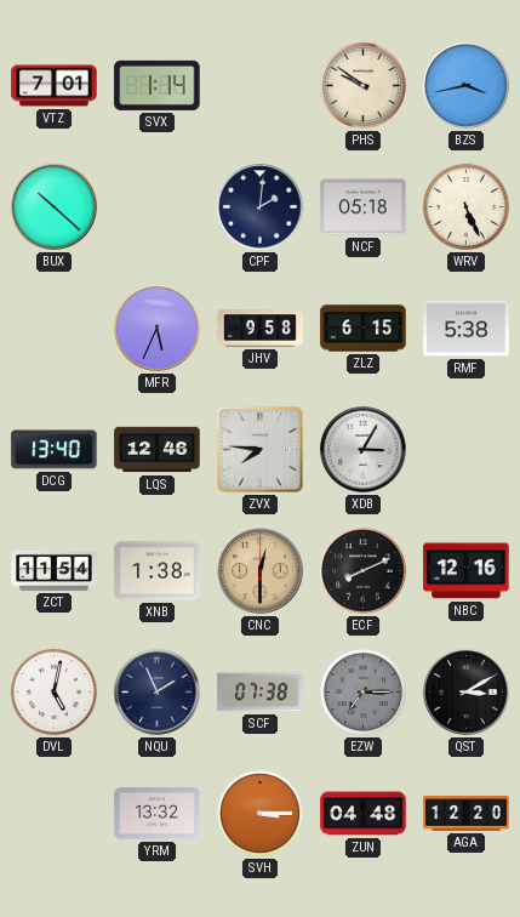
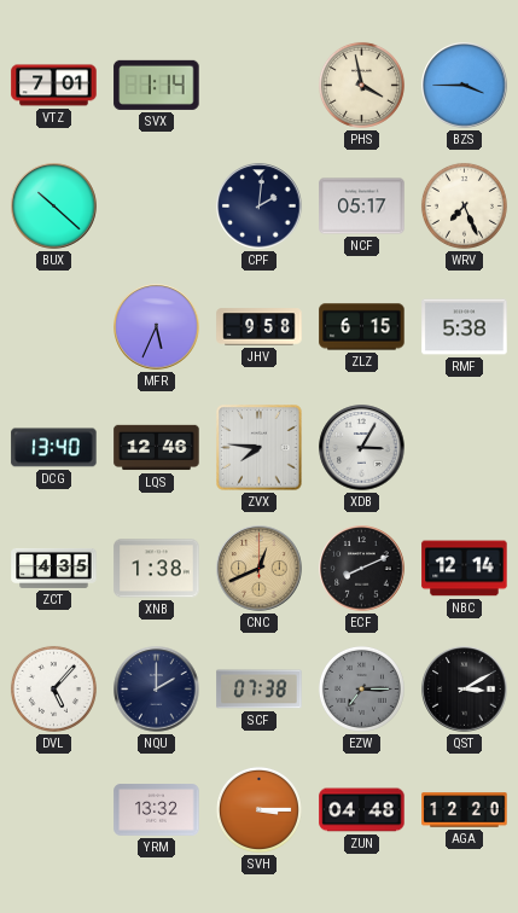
PHS: 9:51 -> 3:58 (361, 85)
BZS: 3:43 -> 3:45 (465, 86)
NCF: 05:18 -> 05:17 (362, 207)
WRV: 5:26 -> 7:26 (464, 205)
ZCT: 11:54 -> 4:35 (54, 568)
CNC: 12:30 -> 12:41 (260, 569)
NBC: 12:16 -> 12:14 (465, 569)
DVL: 5:02 -> 5:07 (53, 688)
NQU: 1:56 -> 2:00 (157, 690)
